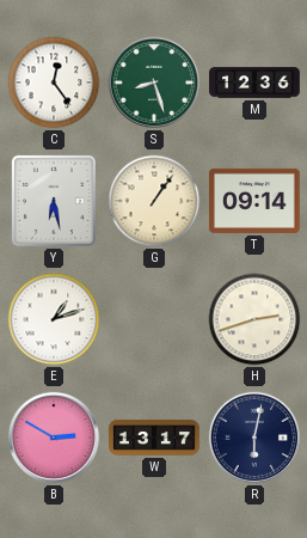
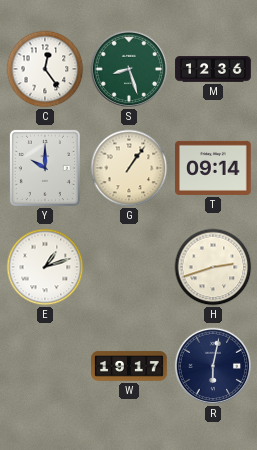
Y: 6:28 -> 10:00 (45, 168)
B: 2:50 -> none (54, 438)
W: 13:17 -> 19:17 (129, 366)
